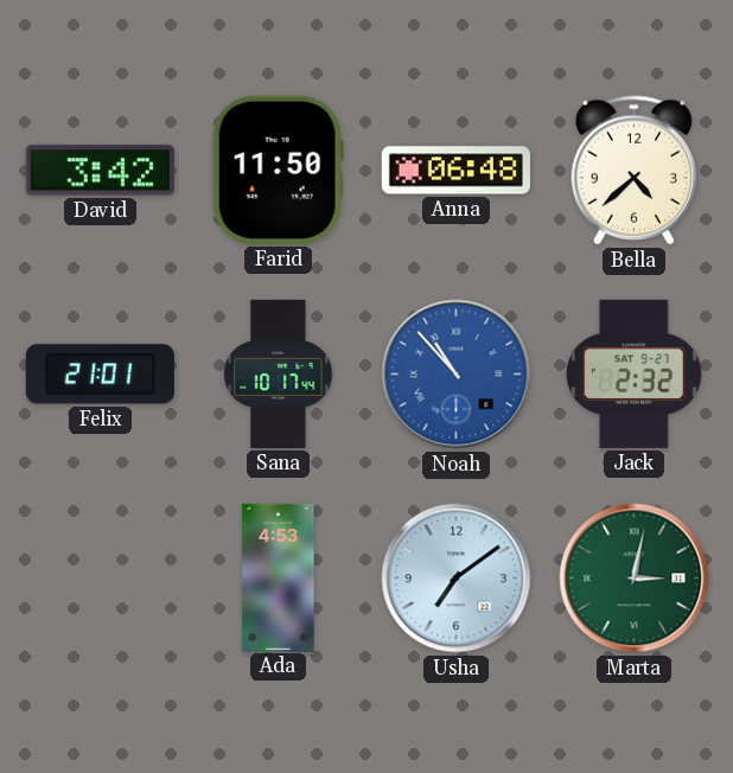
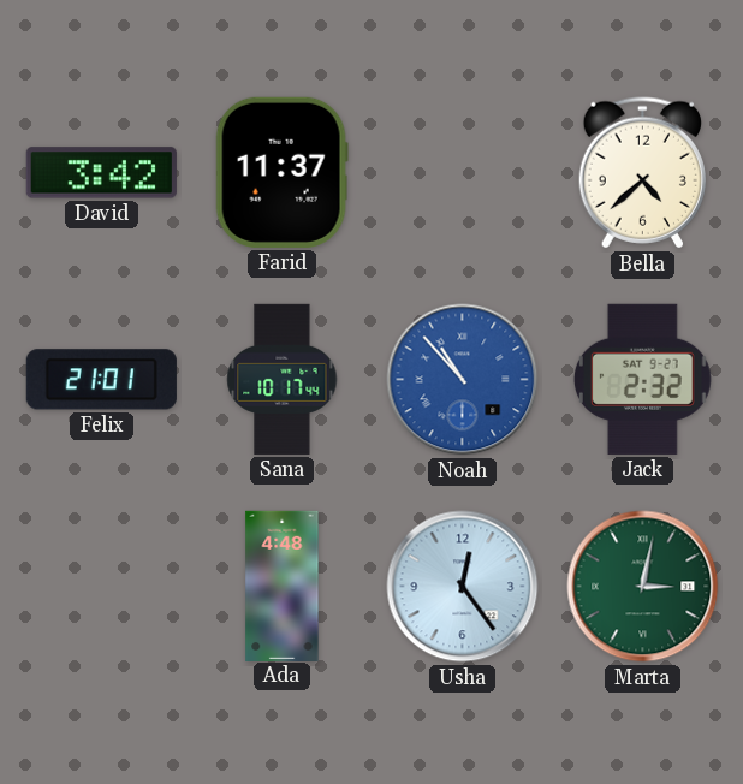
Farid: 11:50 -> 11:37 (281, 172)
Anna: 06:48 -> none (455, 171)
Ada: 4:53 -> 4:48 (283, 586)
Usha: 7:09 -> 12:24 (463, 587)
